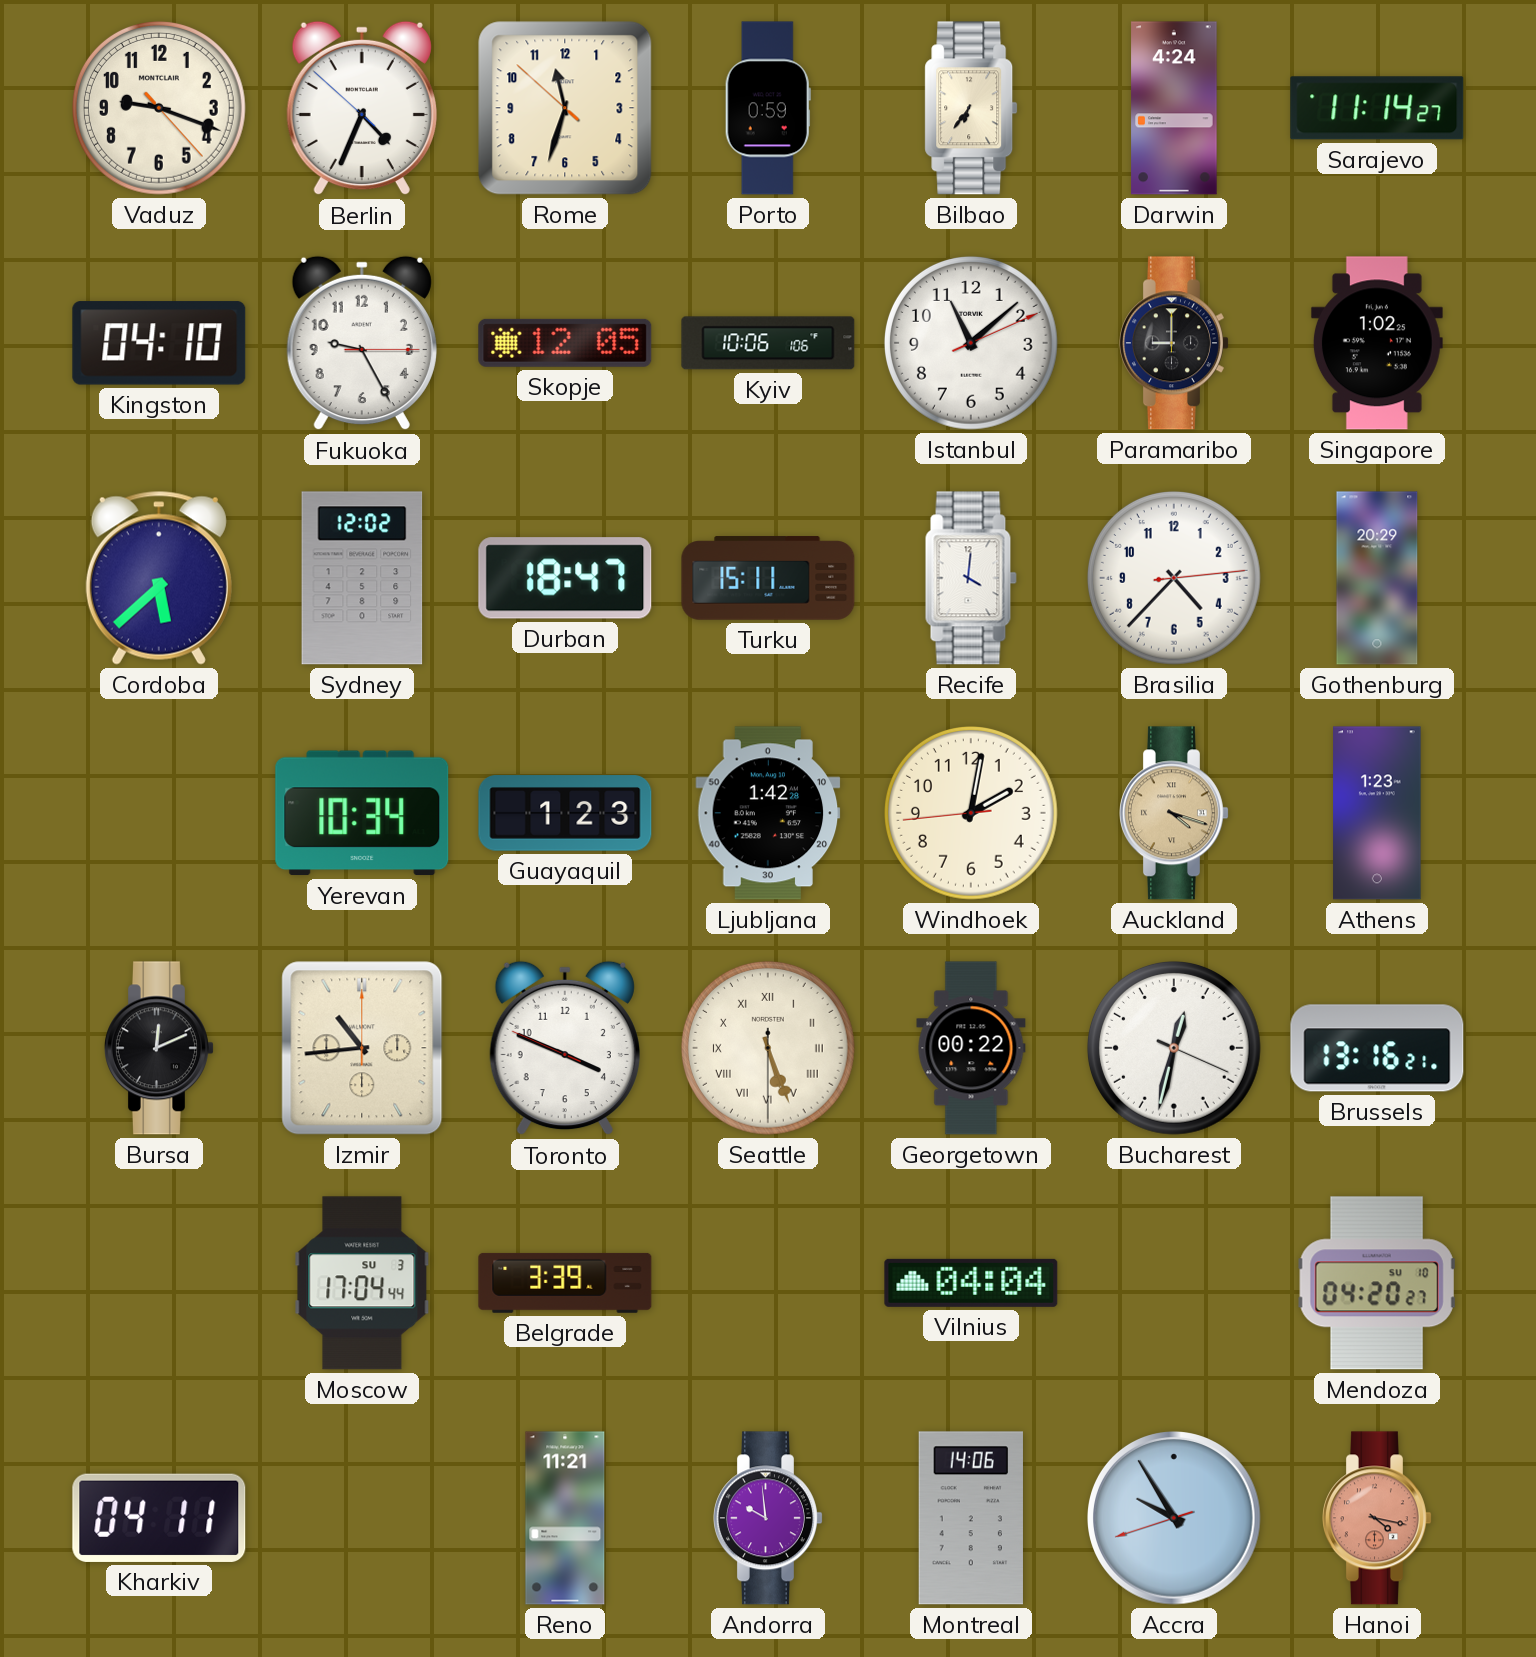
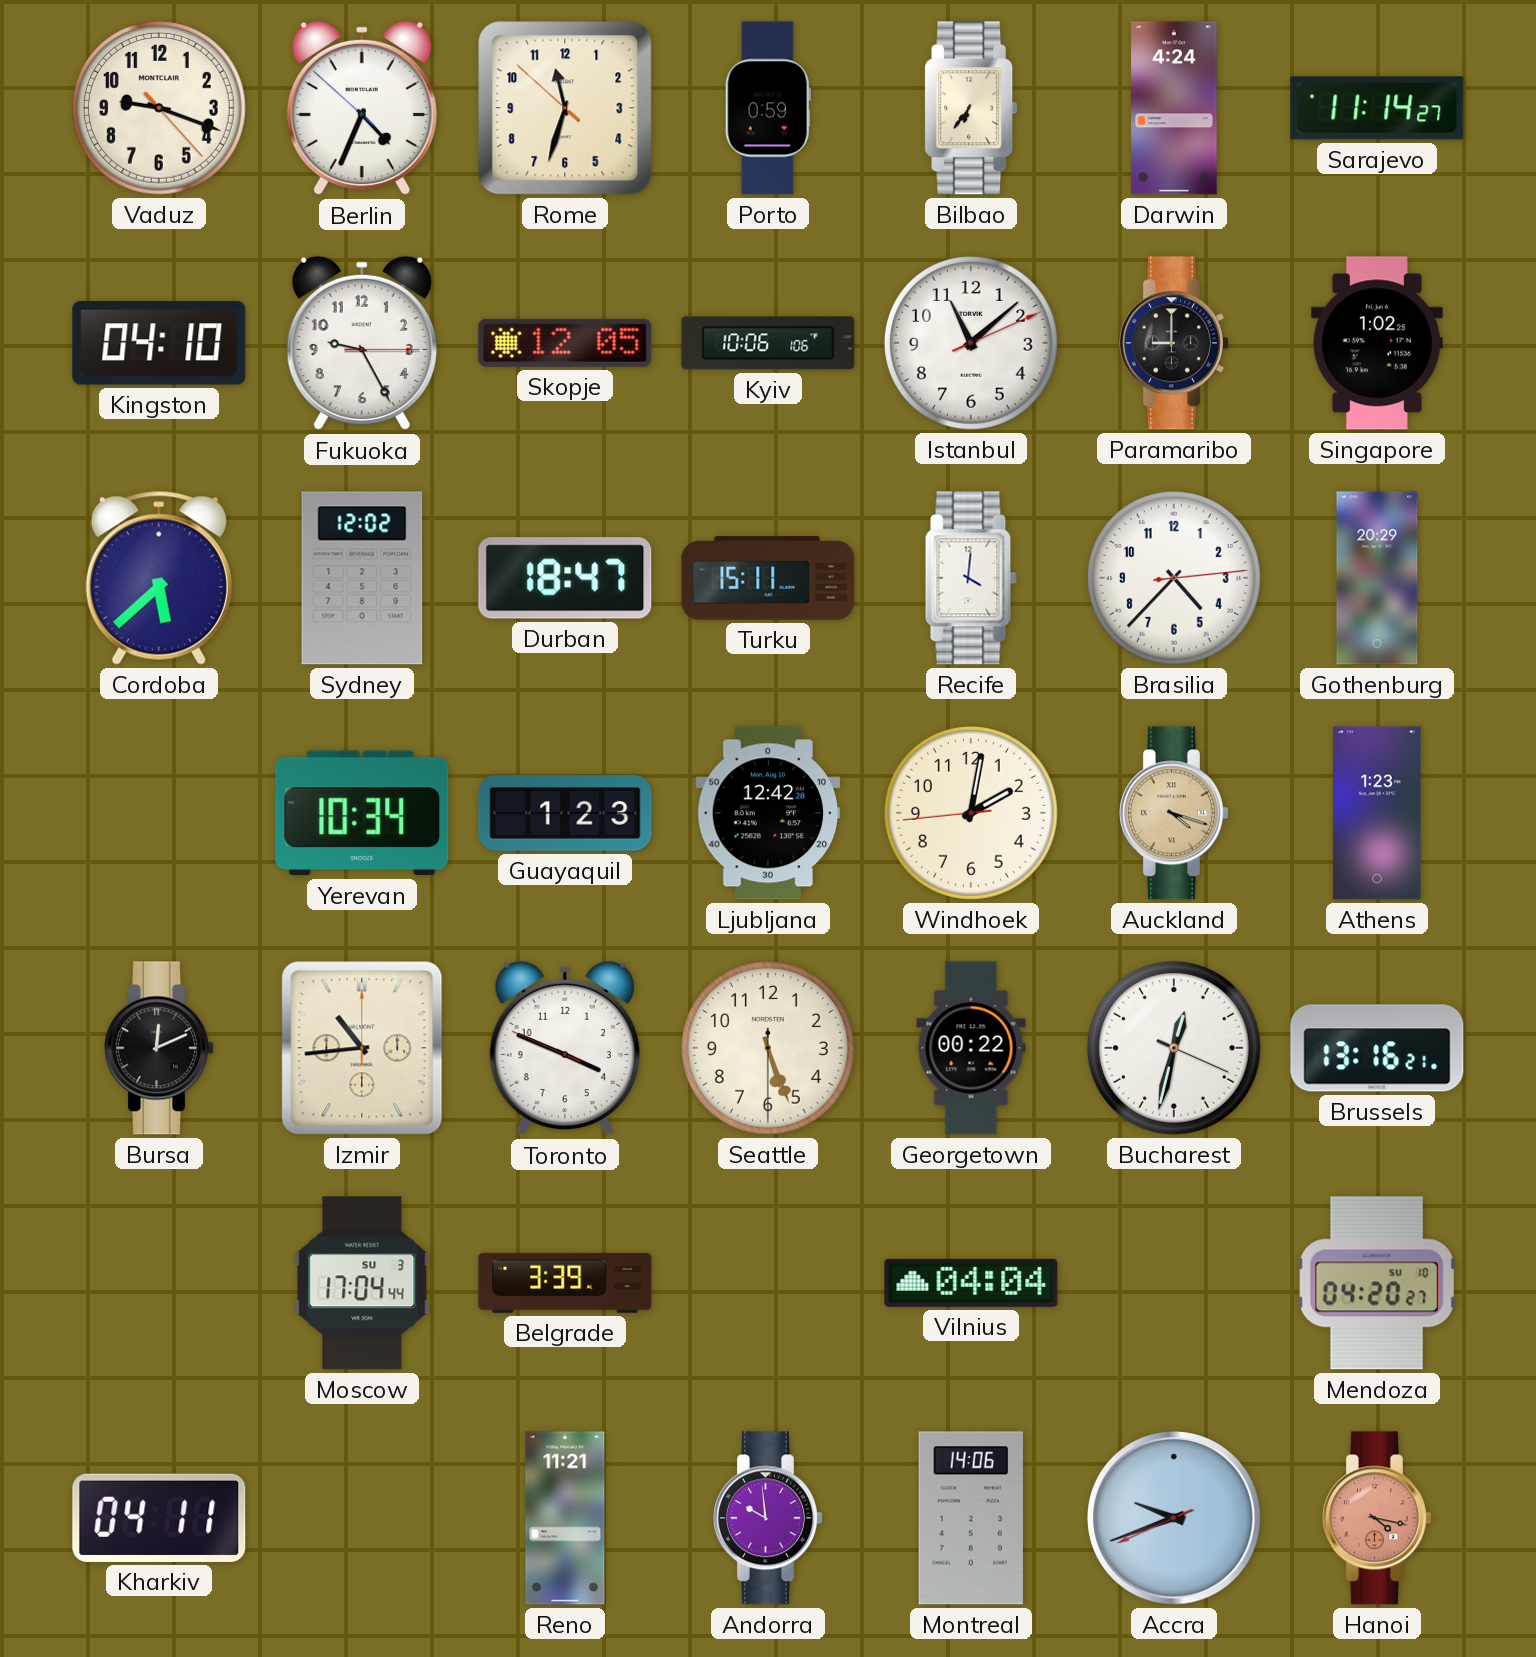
Ljubljana: 1:42 -> 12:42 (768, 813)
Seattle numerals: Roman -> Arabic (768, 1048)
Accra: 9:54 -> 9:41 (1175, 1519)
